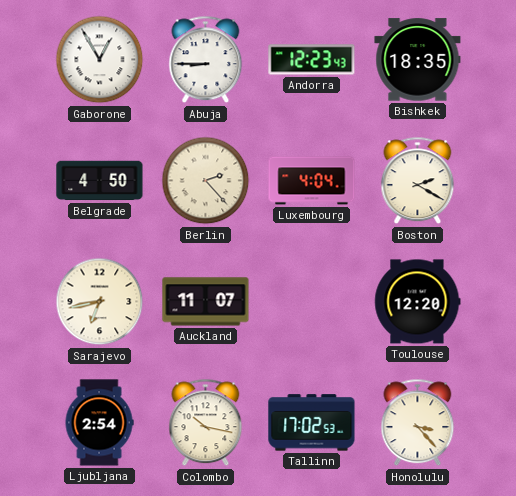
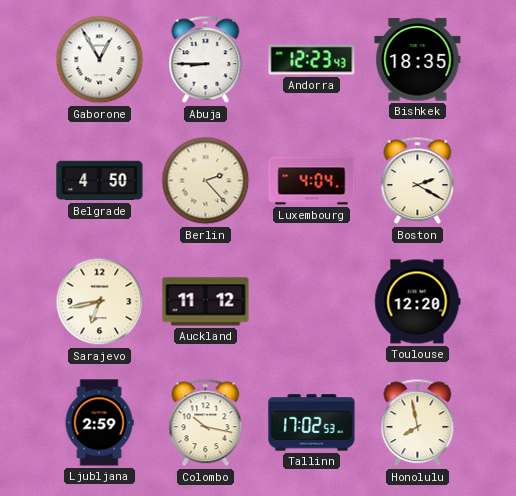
Auckland: 11:07 -> 11:12 (206, 302)
Ljubljana: 2:54 -> 2:59 (99, 423)
Honolulu: 3:23 -> 7:58 (418, 423)
